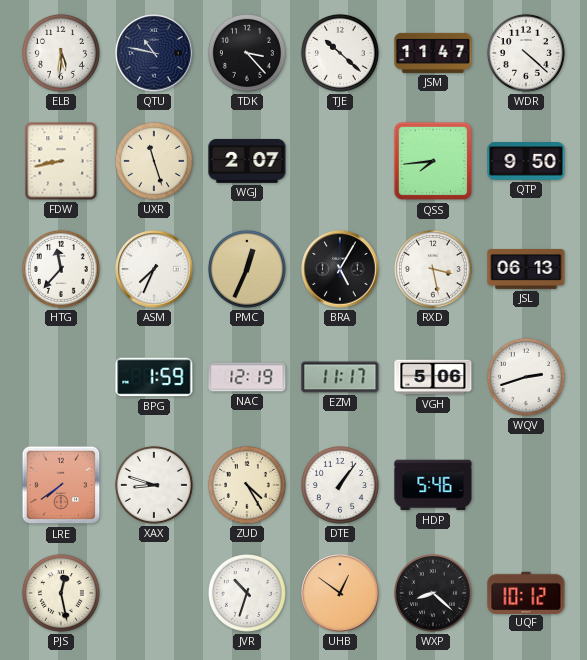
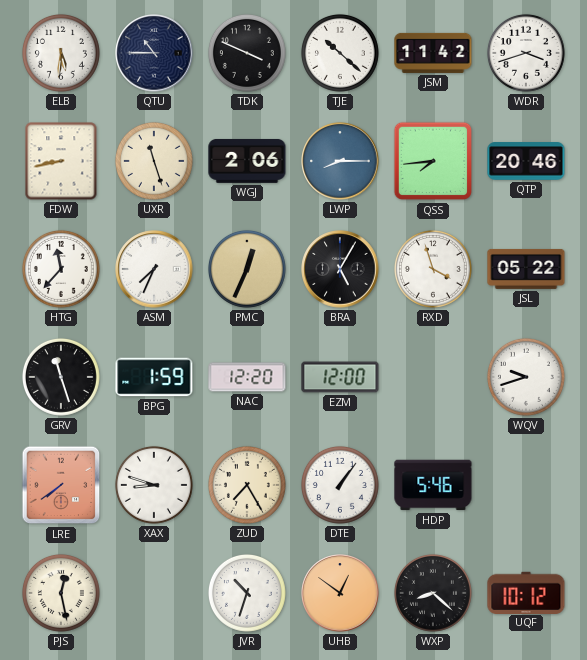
QTU: 10:47 -> 10:45 (154, 53)
TDK: 3:23 -> 3:49 (247, 53)
JSM: 11:47 -> 11:42 (433, 53)
WDR: 4:22 -> 3:42 (526, 53)
WGJ: 2:07 -> 2:06 (247, 161)
LWP: none -> 8:15 (340, 161)
QTP: 9:50 -> 20:46 (526, 161)
RXD: 3:28 -> 3:57 (433, 269)
JSL: 06:13 -> 05:22 (526, 269)
GRV: none -> 11:27 (61, 377)
NAC: 12:19 -> 12:20 (247, 377)
EZM: 11:17 -> 12:00 (340, 377)
VGH: 5:06 -> none (433, 377)
WQV: 2:42 -> 9:42 (526, 377)
ZUD: 4:25 -> 7:25 (247, 485)
